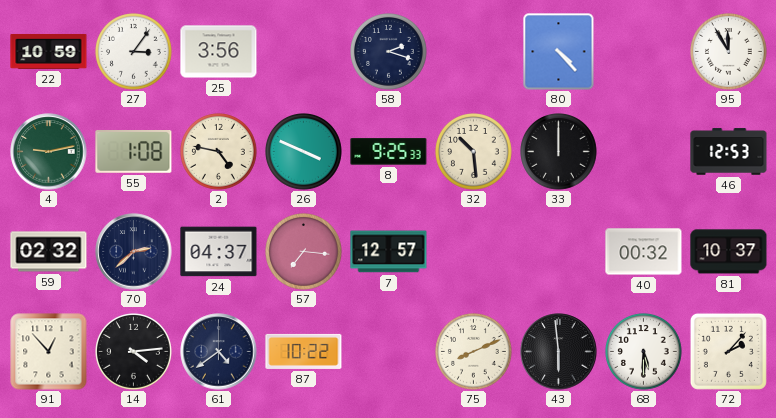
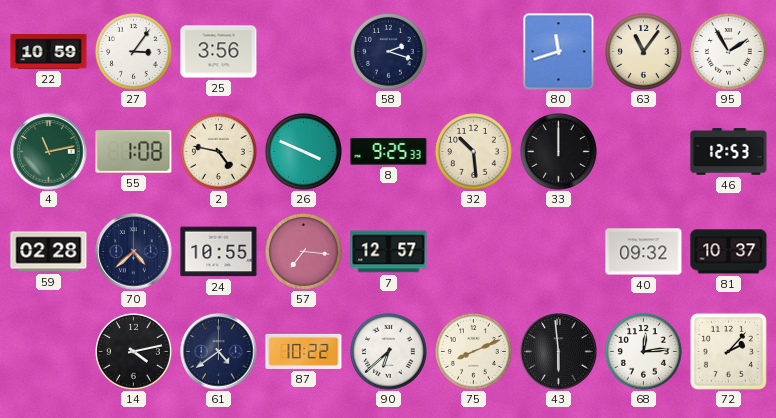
80: 4:23 -> 11:42 (559, 52)
63: none -> 11:06 (644, 52)
95: 11:55 -> 1:55 (729, 52)
4: 9:13 -> 11:13 (49, 152)
59: 02:32 -> 02:28 (49, 252)
70: 2:38 -> 4:38 (134, 252)
24: 04:37 -> 10:55 (219, 252)
40: 00:32 -> 09:32 (644, 252)
91: 12:53 -> none (49, 352)
14: 4:14 -> 4:13 (134, 352)
90: none -> 6:38 (389, 352)
68: 5:30 -> 12:14 (644, 352)
